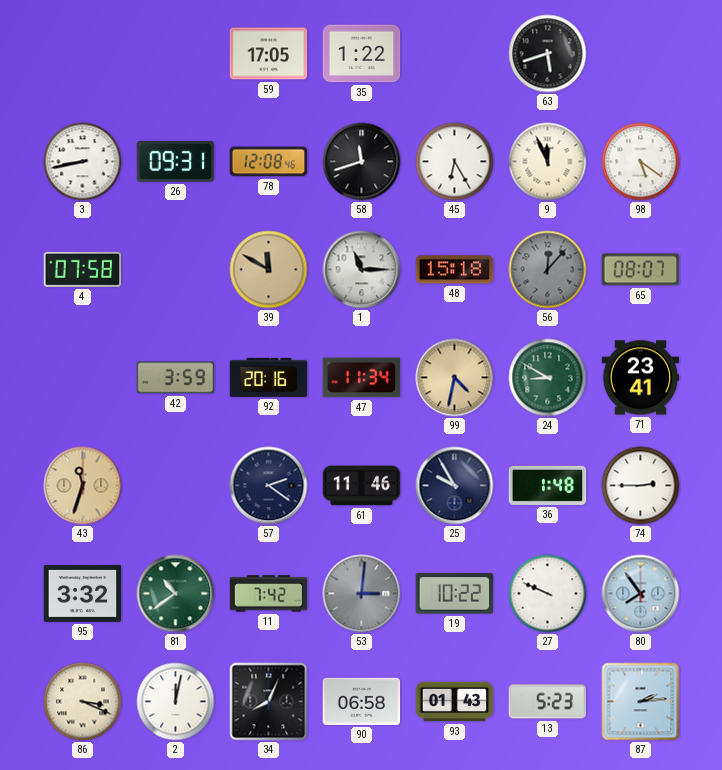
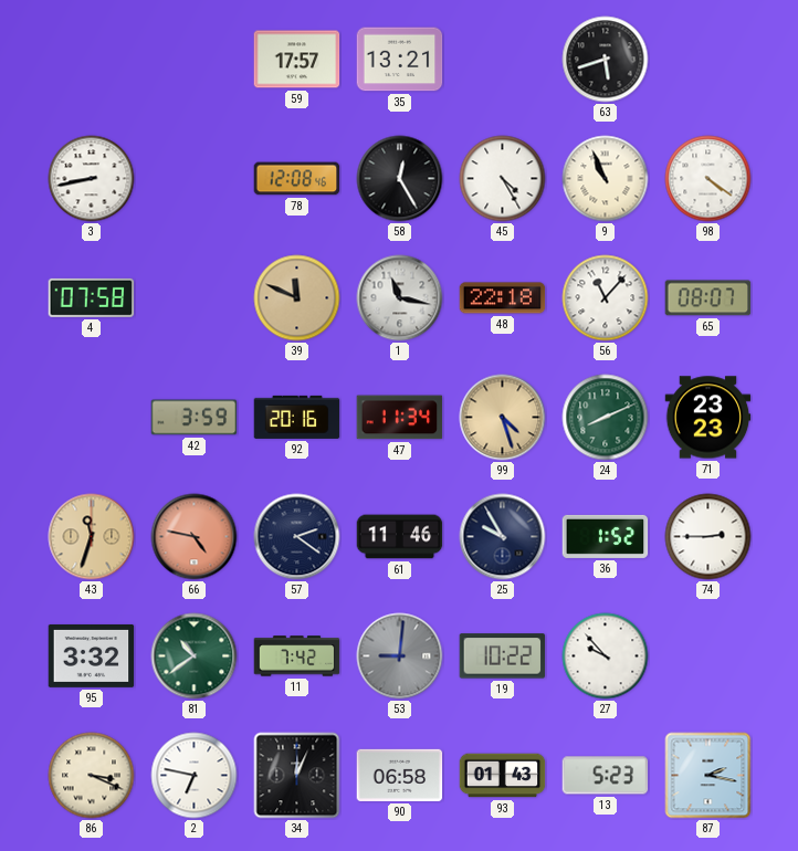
59: 17:05 -> 17:57 (297, 60)
35: 1:22 -> 13:21 (400, 60)
26: 09:31 -> none (176, 161)
58: 11:42 -> 12:25 (400, 179)
45: 6:25 -> 4:25 (503, 179)
9: 11:56 -> 10:56 (606, 179)
98: 5:21 -> 4:21 (708, 179)
39: 11:50 -> 11:49 (297, 298)
1: 11:15 -> 11:17 (400, 298)
48: 15:18 -> 22:18 (503, 298)
56: 12:07 -> 11:07 (606, 298)
56 dial: grey -> white (606, 298)
99: 4:32 -> 4:27 (503, 418)
24: 8:50 -> 8:11 (606, 418)
71: 23:41 -> 23:23 (708, 418)
66: none -> 4:47 (195, 537)
36: 1:48 -> 1:52 (606, 536)
53: 3:01 -> 9:01 (400, 656)
27: 9:49 -> 9:53 (606, 656)
80: 7:54 -> none (641, 594)
2: 12:02 -> 6:47 (195, 776)
34: 8:04 -> 12:04 (297, 776)
87: 2:14 -> 2:17 (708, 776)
